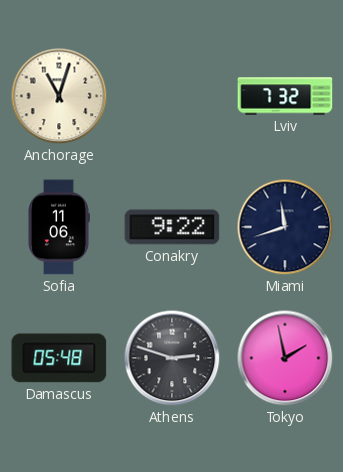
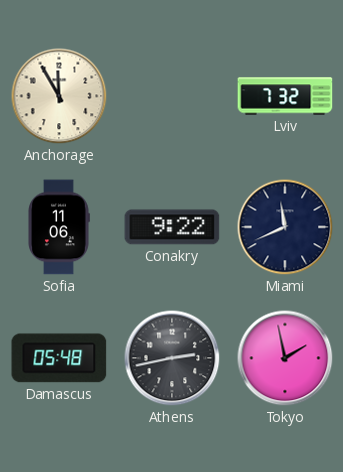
Anchorage: 11:03 -> 11:55 (59, 96)
Miami: 11:42 -> 11:41 (285, 227)
Athens: 2:48 -> 2:43 (172, 358)
